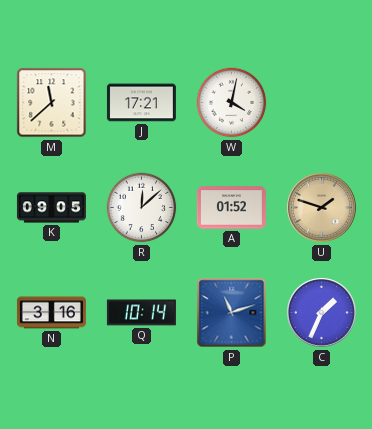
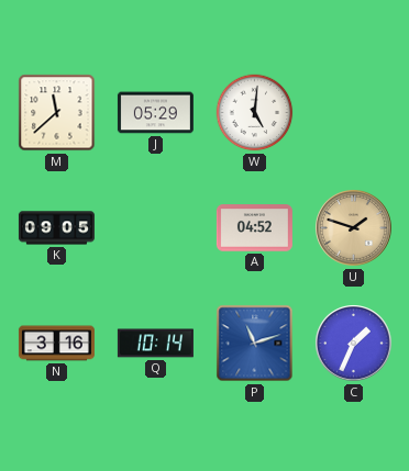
J: 17:21 -> 05:29 (155, 113)
W: 4:02 -> 5:01 (255, 113)
R: 12:08 -> none (142, 208)
A: 01:52 -> 04:52 (254, 228)
